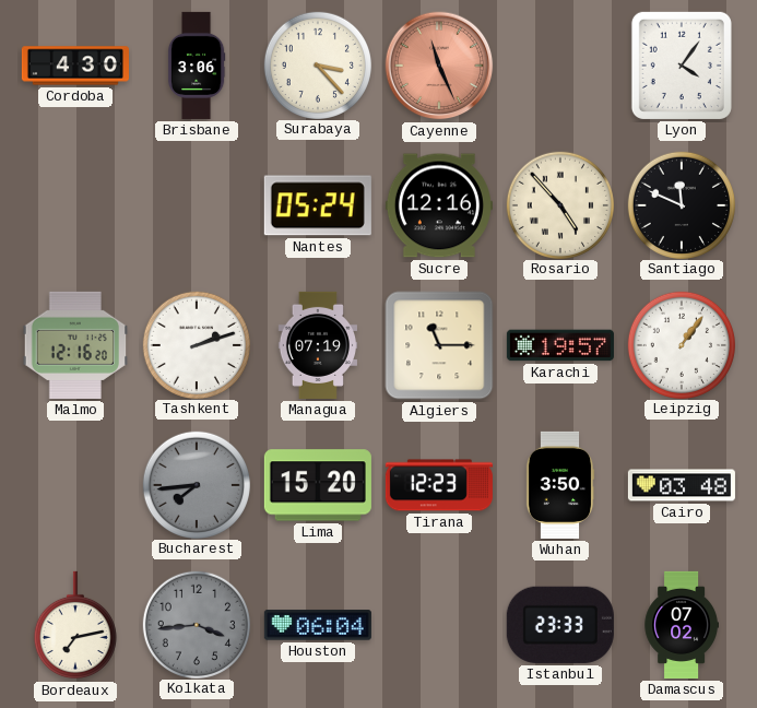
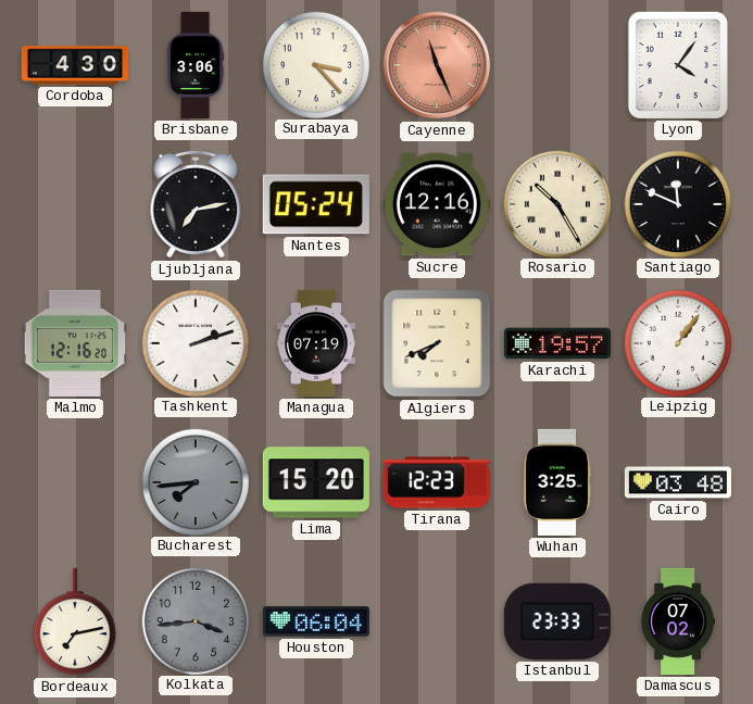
Ljubljana: none -> 7:13 (196, 204)
Rosario: 4:53 -> 10:25 (556, 203)
Algiers: 11:15 -> 7:41 (437, 343)
Wuhan: 3:50 -> 3:25 (557, 482)
